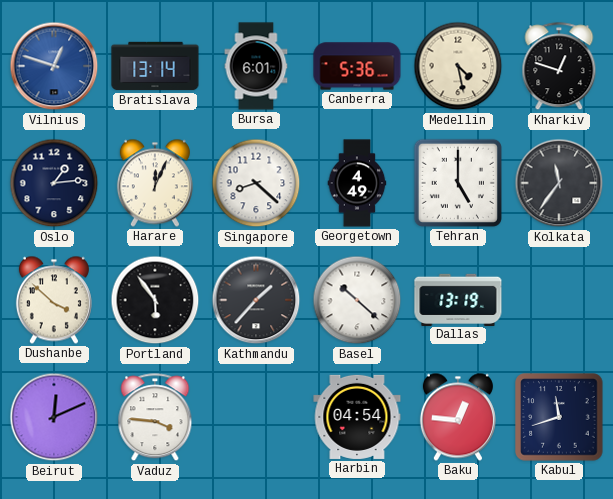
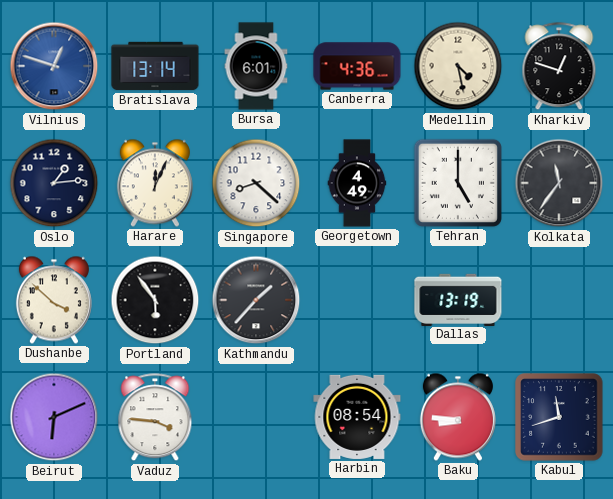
Canberra: 5:36 -> 4:36 (357, 66)
Basel: 10:22 -> none (357, 300)
Beirut: 12:11 -> 6:11 (54, 417)
Harbin: 04:54 -> 08:54 (357, 417)
Baku: 12:46 -> 8:46 (458, 417)
